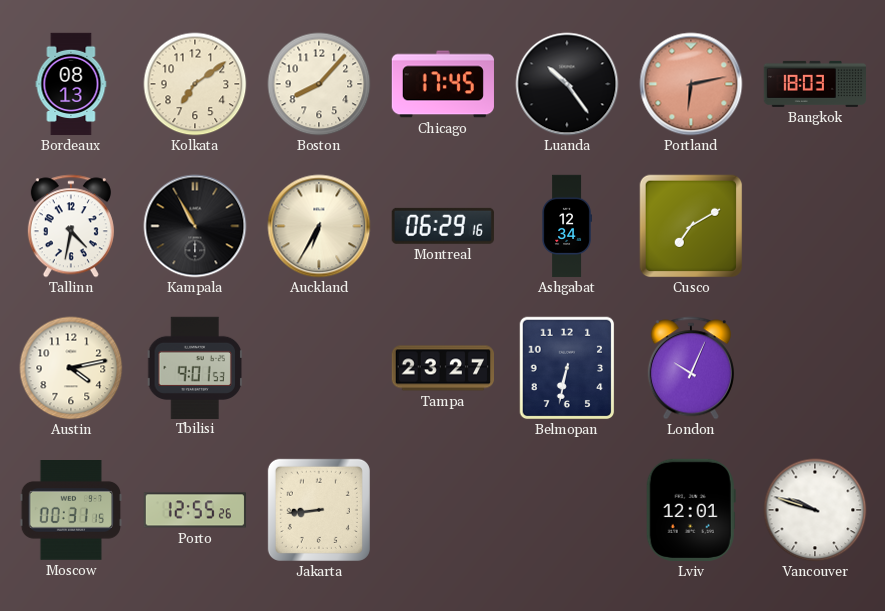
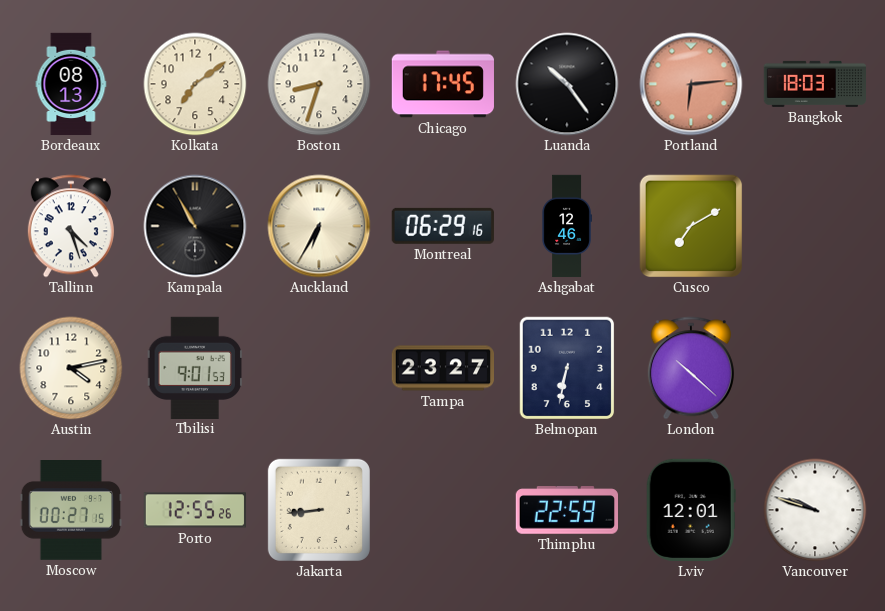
Boston: 8:07 -> 8:33 (319, 84)
Portland: 6:13 -> 6:14 (691, 84)
Tallinn: 4:32 -> 4:27 (71, 226)
Ashgabat: 12:34 -> 12:46 (567, 226)
London: 10:04 -> 10:22 (691, 368)
Moscow: 00:31 -> 00:27 (70, 511)
Thimphu: none -> 22:59 (566, 510)
